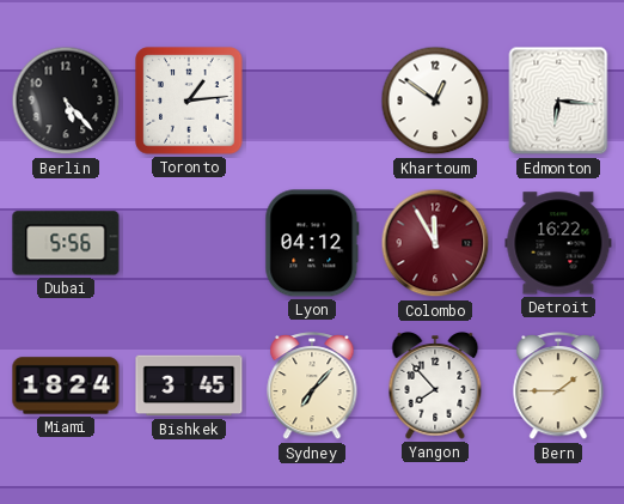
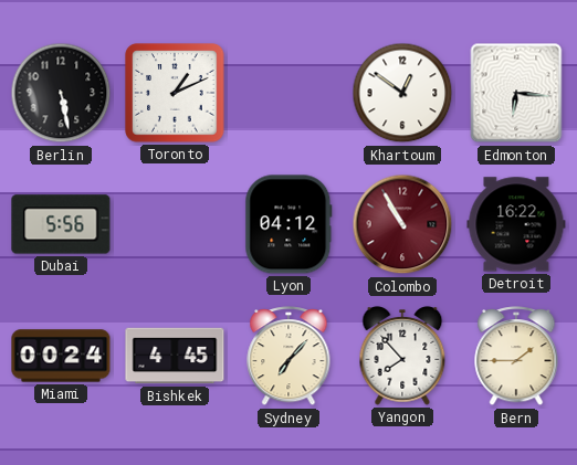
Berlin: 5:23 -> 5:28 (61, 93)
Toronto: 1:14 -> 1:11 (175, 93)
Colombo: 11:55 -> 10:55 (402, 224)
Miami: 18:24 -> 00:24 (61, 356)
Bishkek: 3:45 -> 4:45 (175, 356)
